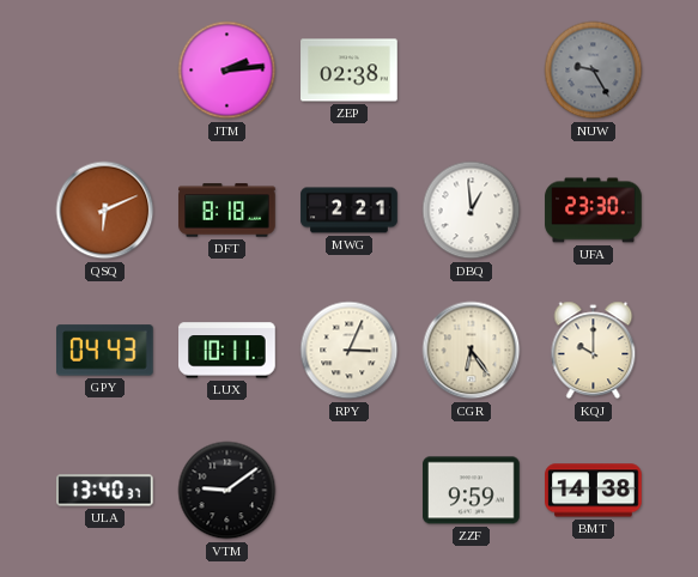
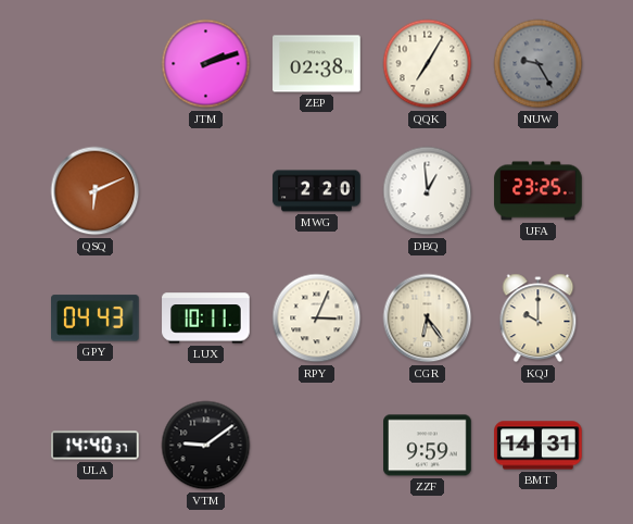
JTM: 2:14 -> 2:12 (206, 64)
QQK: none -> 7:05 (428, 64)
DFT: 8:18 -> none (227, 211)
MWG: 2:21 -> 2:20 (317, 191)
UFA: 23:30 -> 23:25 (539, 191)
ULA: 13:40 -> 14:40 (96, 446)
BMT: 14:38 -> 14:31 (539, 446)
